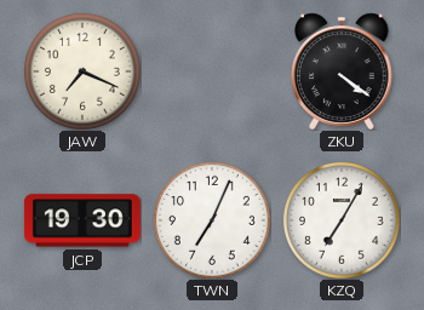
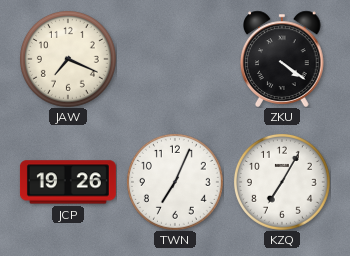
JCP: 19:30 -> 19:26 (68, 182)
